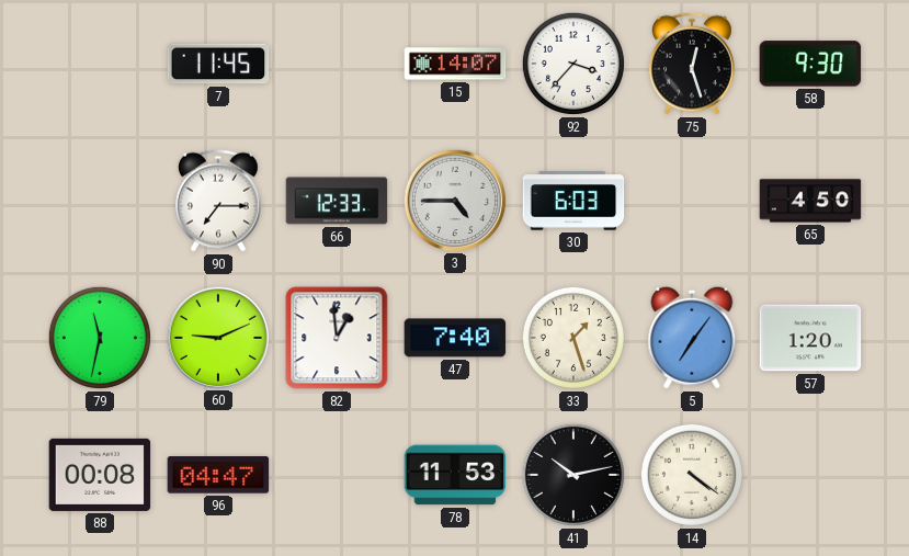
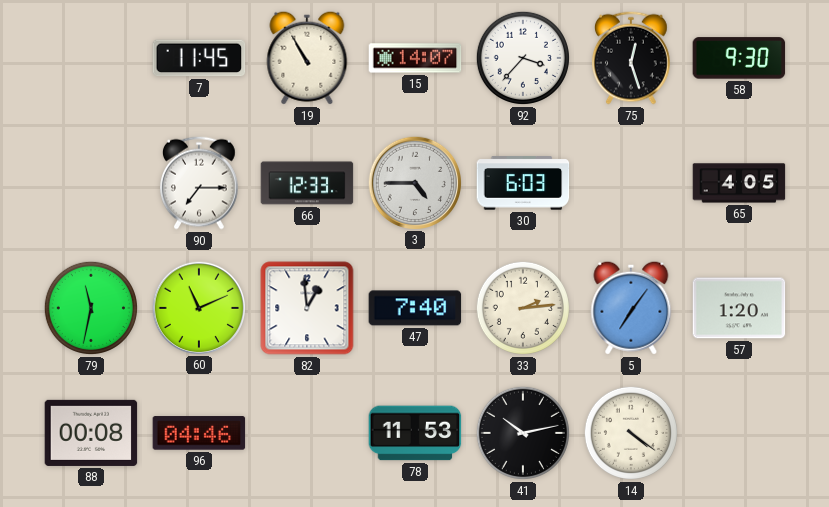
19: none -> 10:55 (307, 58)
65: 4:50 -> 4:05 (739, 183)
60: 9:11 -> 11:11 (198, 307)
33: 1:27 -> 2:14 (523, 308)
96: 04:47 -> 04:46 (199, 433)
